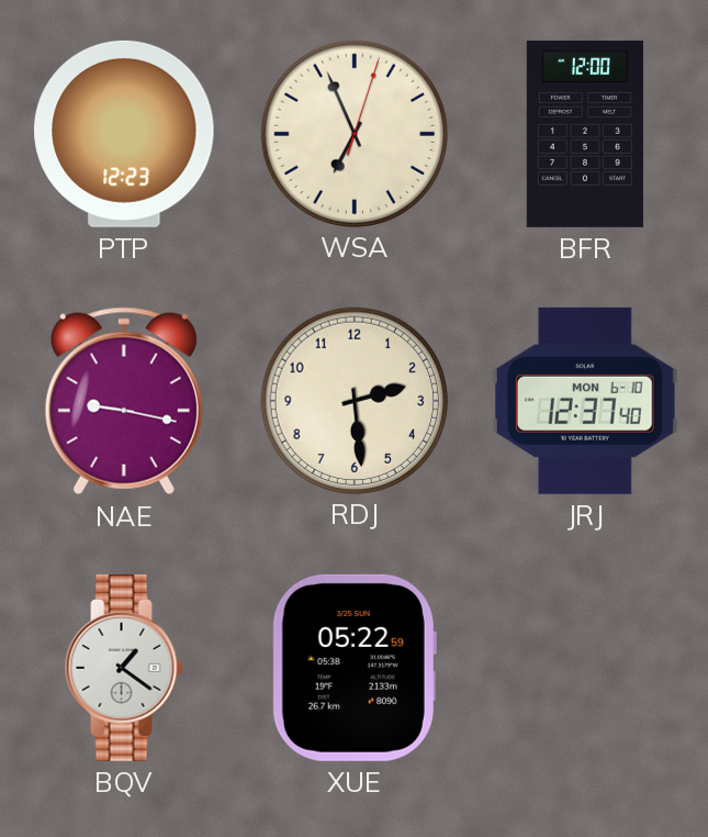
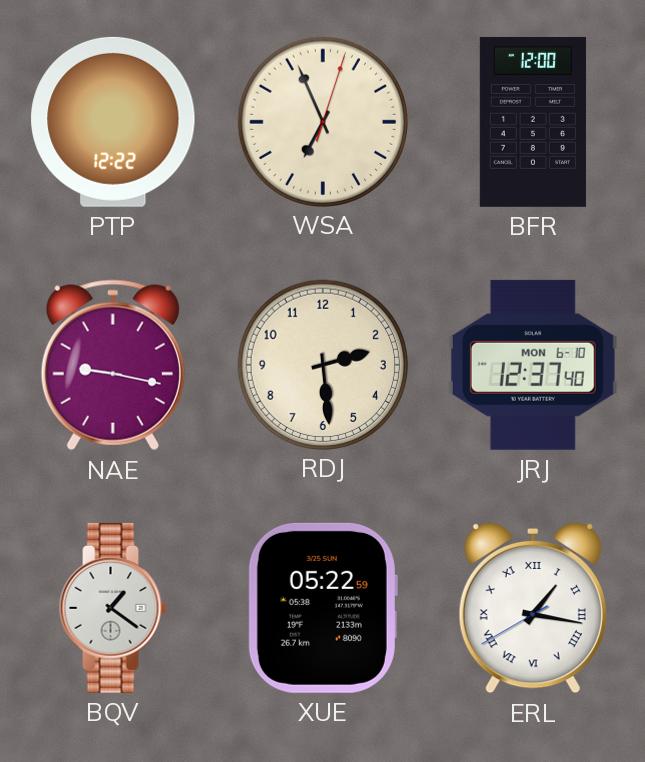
PTP: 12:23 -> 12:22 (113, 122)
ERL: none -> 1:16 (533, 608)
